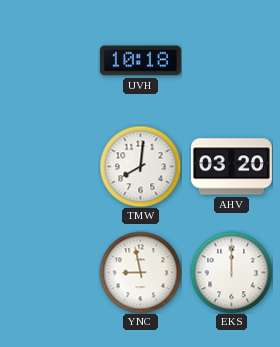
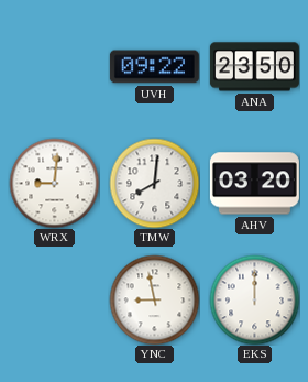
UVH: 10:18 -> 09:22 (154, 67)
ANA: none -> 23:50 (254, 67)
WRX: none -> 9:01 (54, 183)
